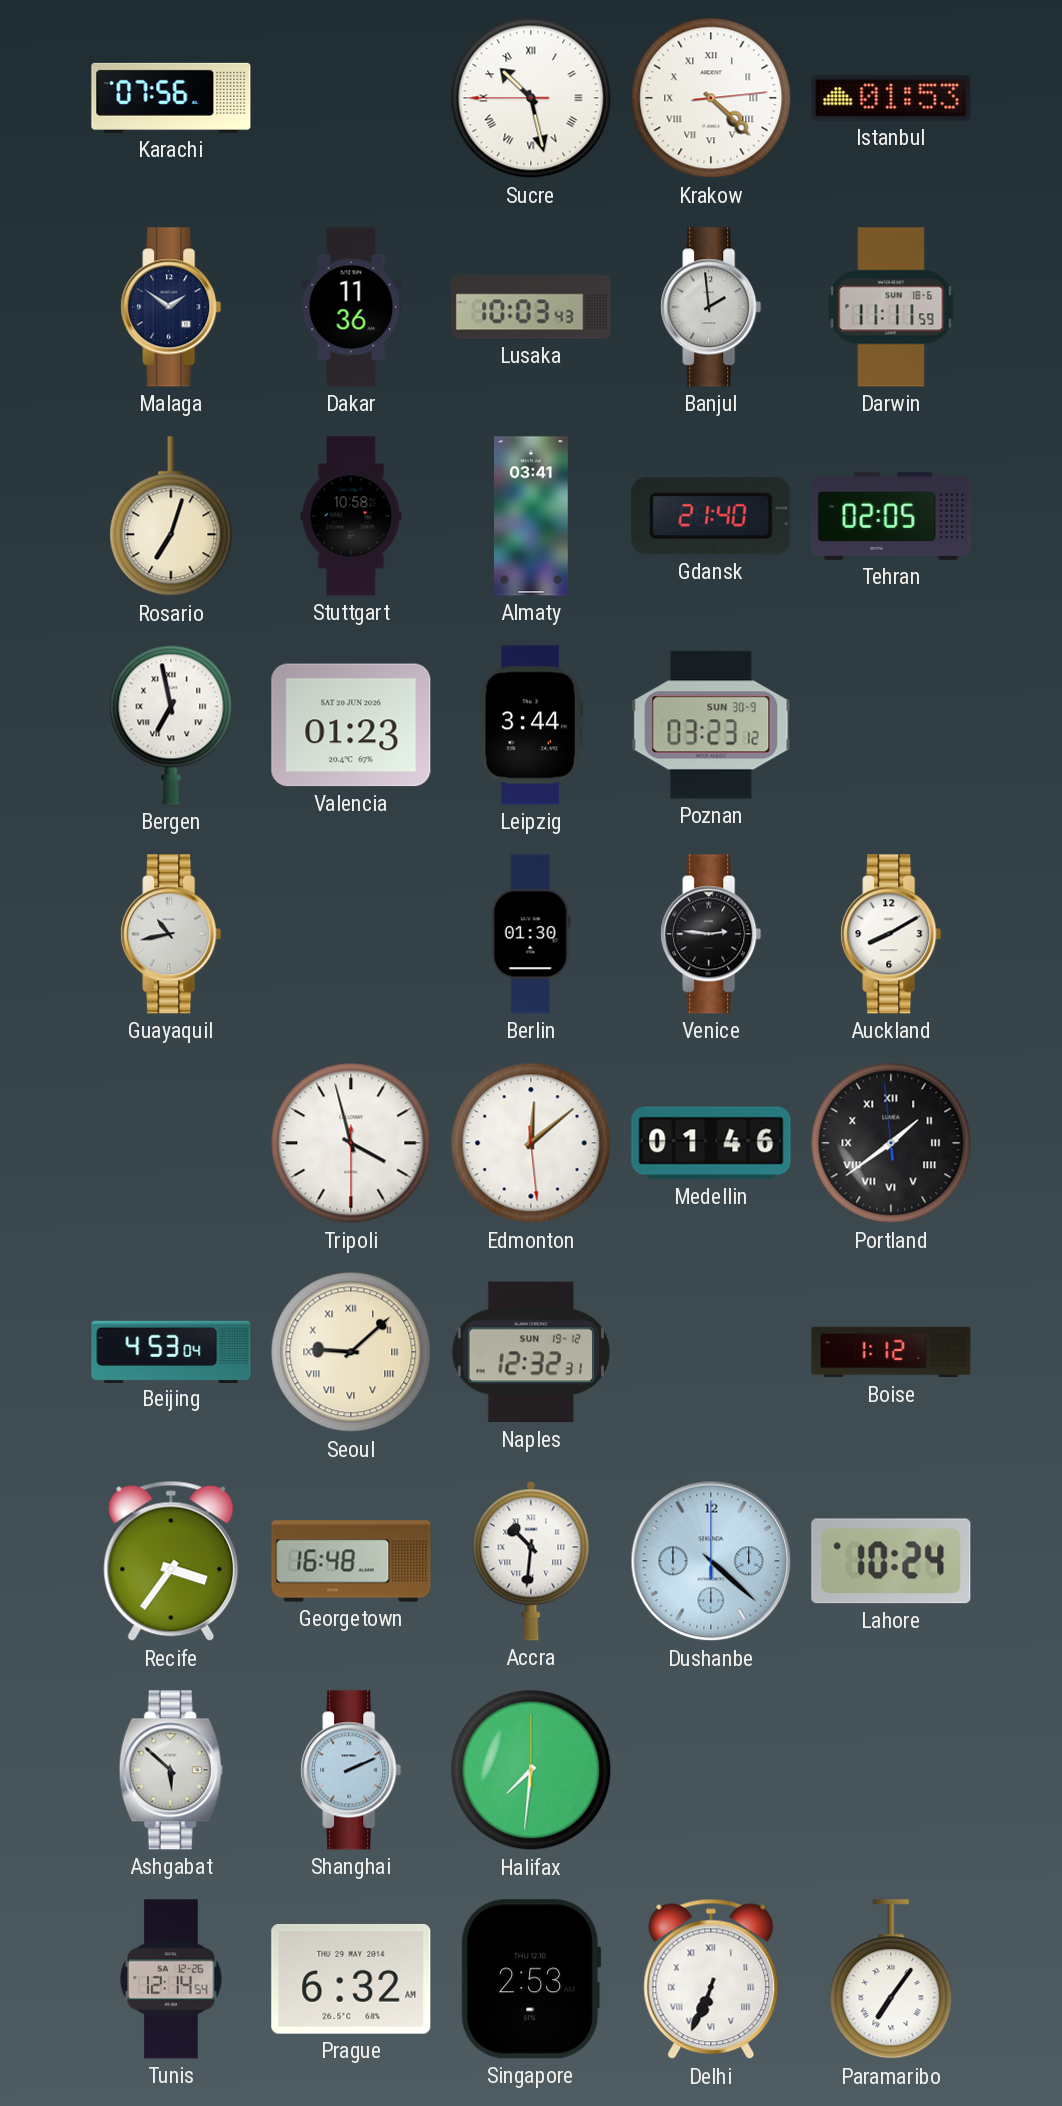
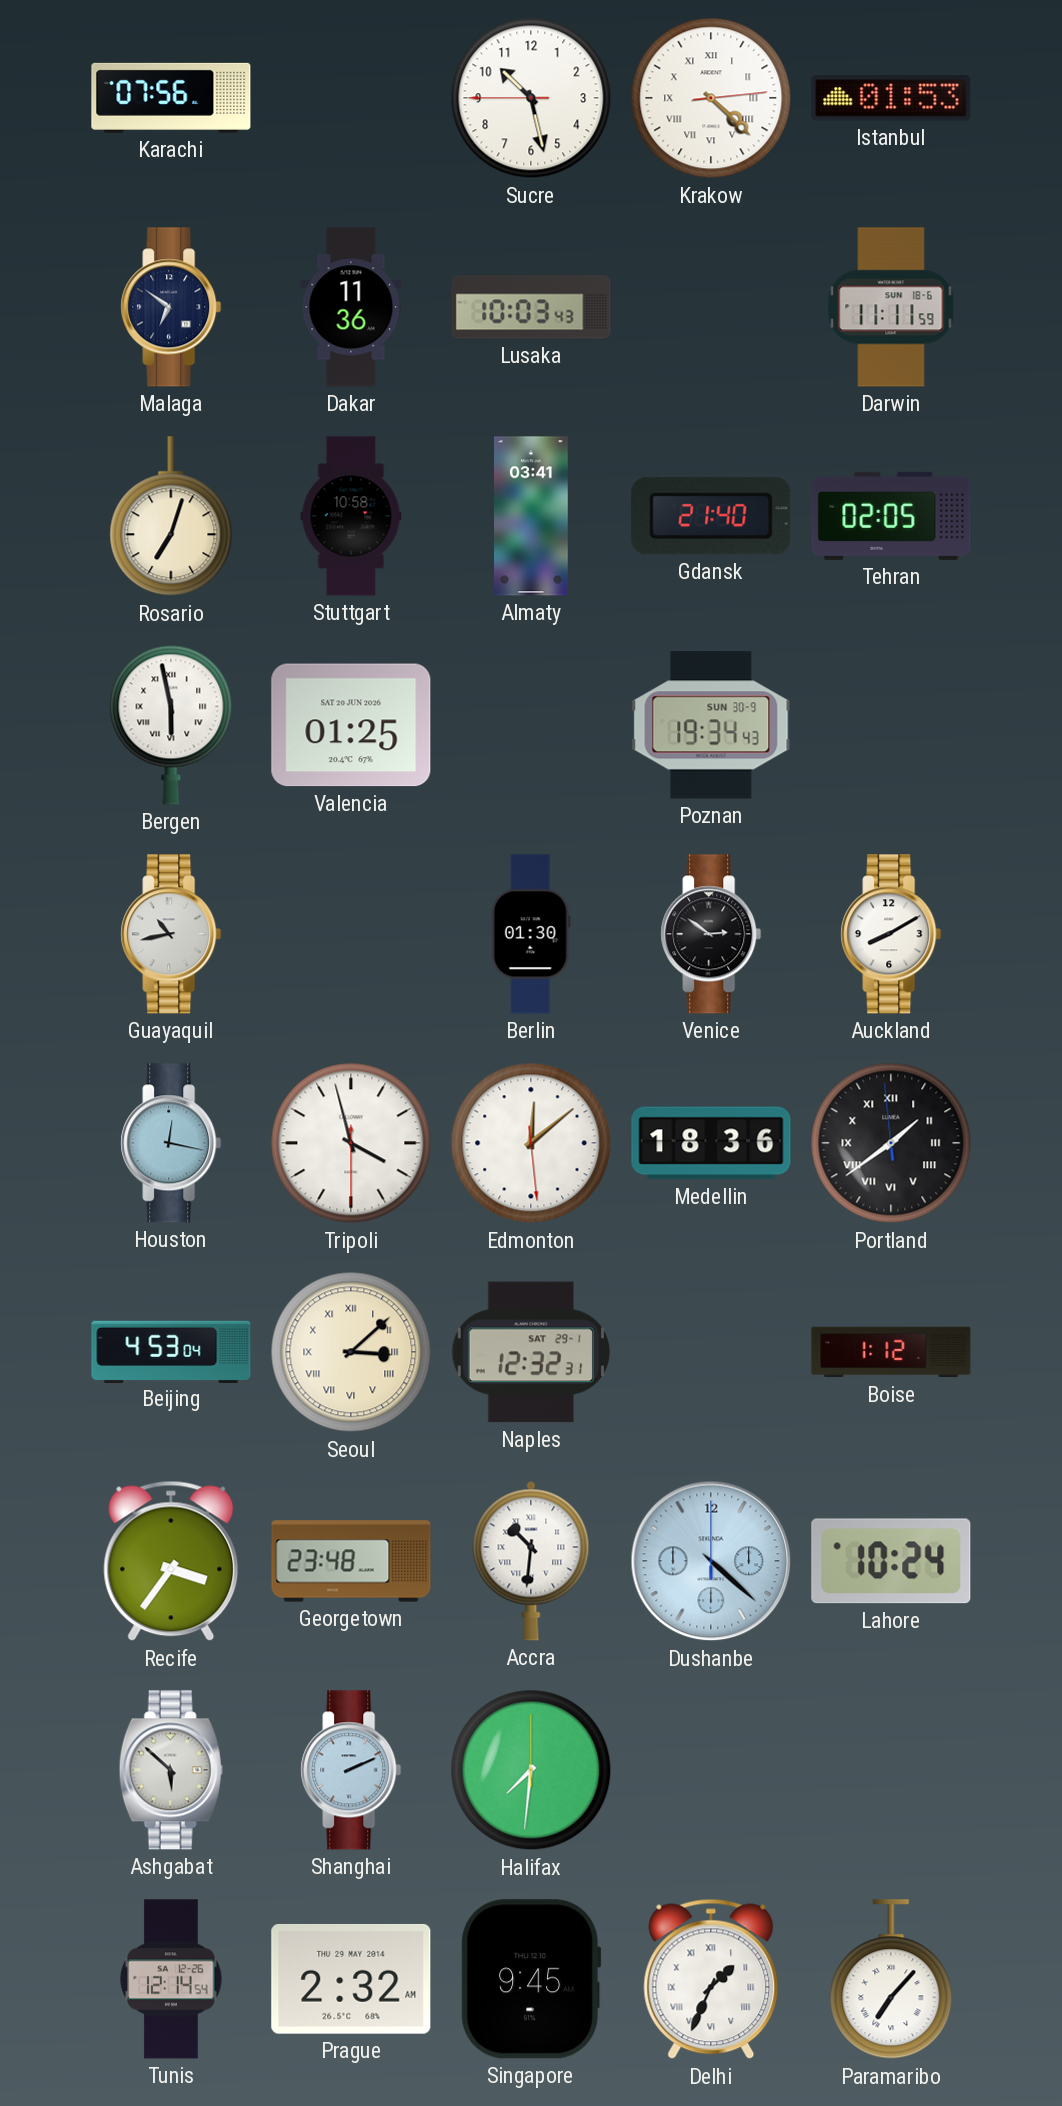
Sucre numerals: Roman -> Arabic (531, 98)
Malaga: 1:51 -> 6:51 (171, 307)
Banjul: 1:59 -> none (711, 307)
Bergen: 6:58 -> 5:58 (171, 725)
Valencia: 01:23 -> 01:25 (351, 725)
Leipzig: 3:44 -> none (531, 725)
Poznan: 03:23 -> 19:34 (711, 725)
Venice: 2:46 -> 2:51 (711, 934)
Houston: none -> 12:17 (171, 1143)
Medellin: 01:46 -> 18:36 (711, 1143)
Seoul: 9:08 -> 3:08 (351, 1352)
Naples date: SUN 19-12 -> SAT 29-1 (530, 1352)
Georgetown: 16:48 -> 23:48 (351, 1561)
Prague: 6:32 -> 2:32 (351, 1979)
Singapore: 2:53 -> 9:45 (531, 1979)
Delhi: 6:34 -> 1:34 (711, 1979)
Paramaribo: 7:06 -> 7:07 (891, 1980)
